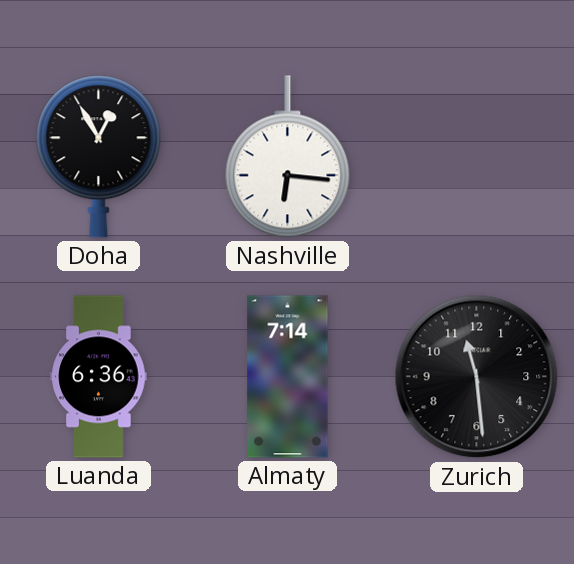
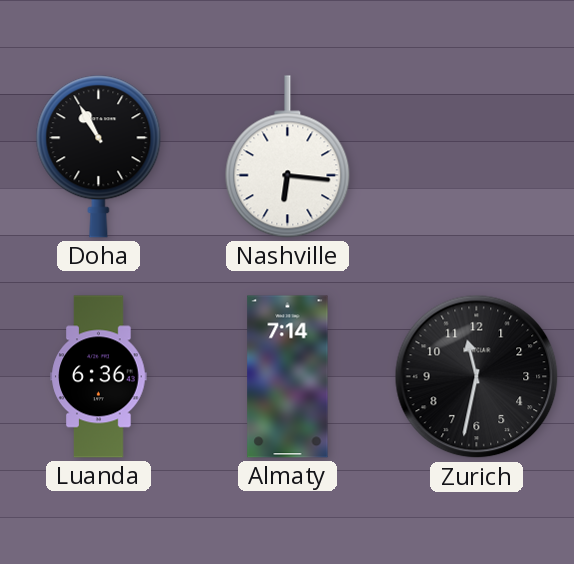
Doha: 12:55 -> 10:55 (99, 157)
Zurich: 11:29 -> 11:32 (477, 377)
